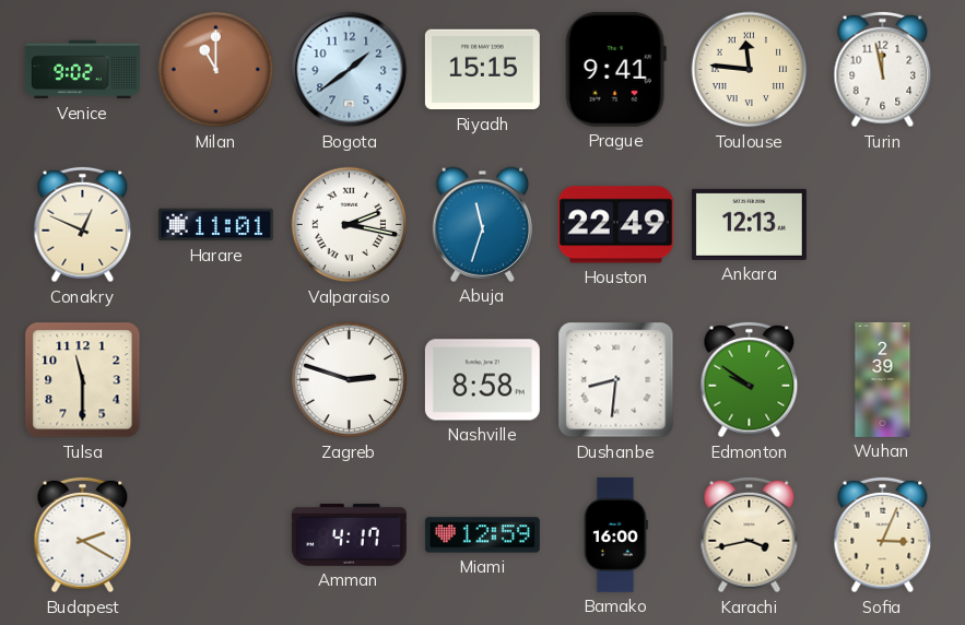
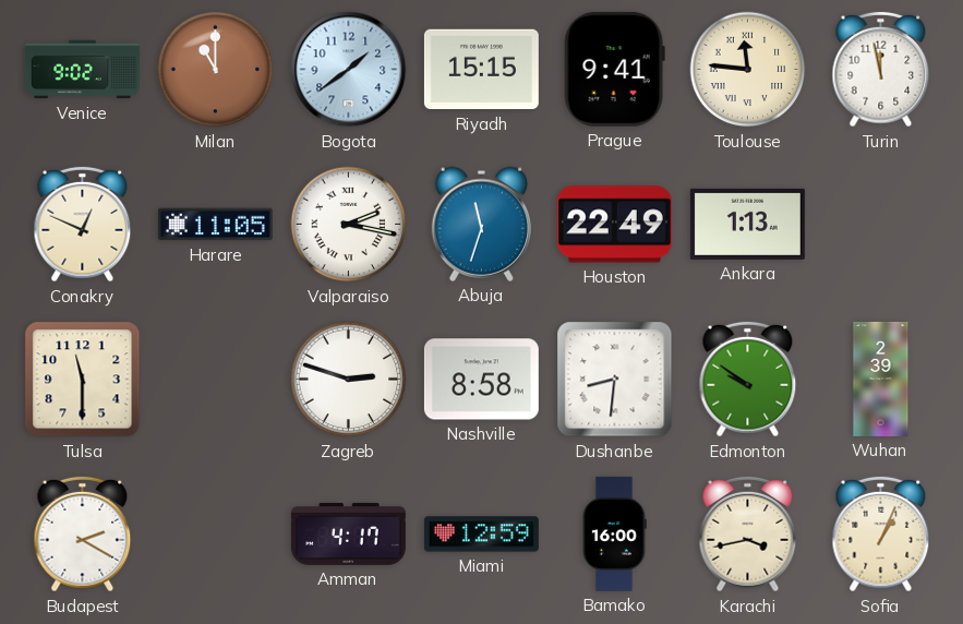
Harare: 11:01 -> 11:05 (215, 225)
Ankara: 12:13 -> 1:13 (747, 224)
Sofia: 3:04 -> 1:04 (881, 535)
